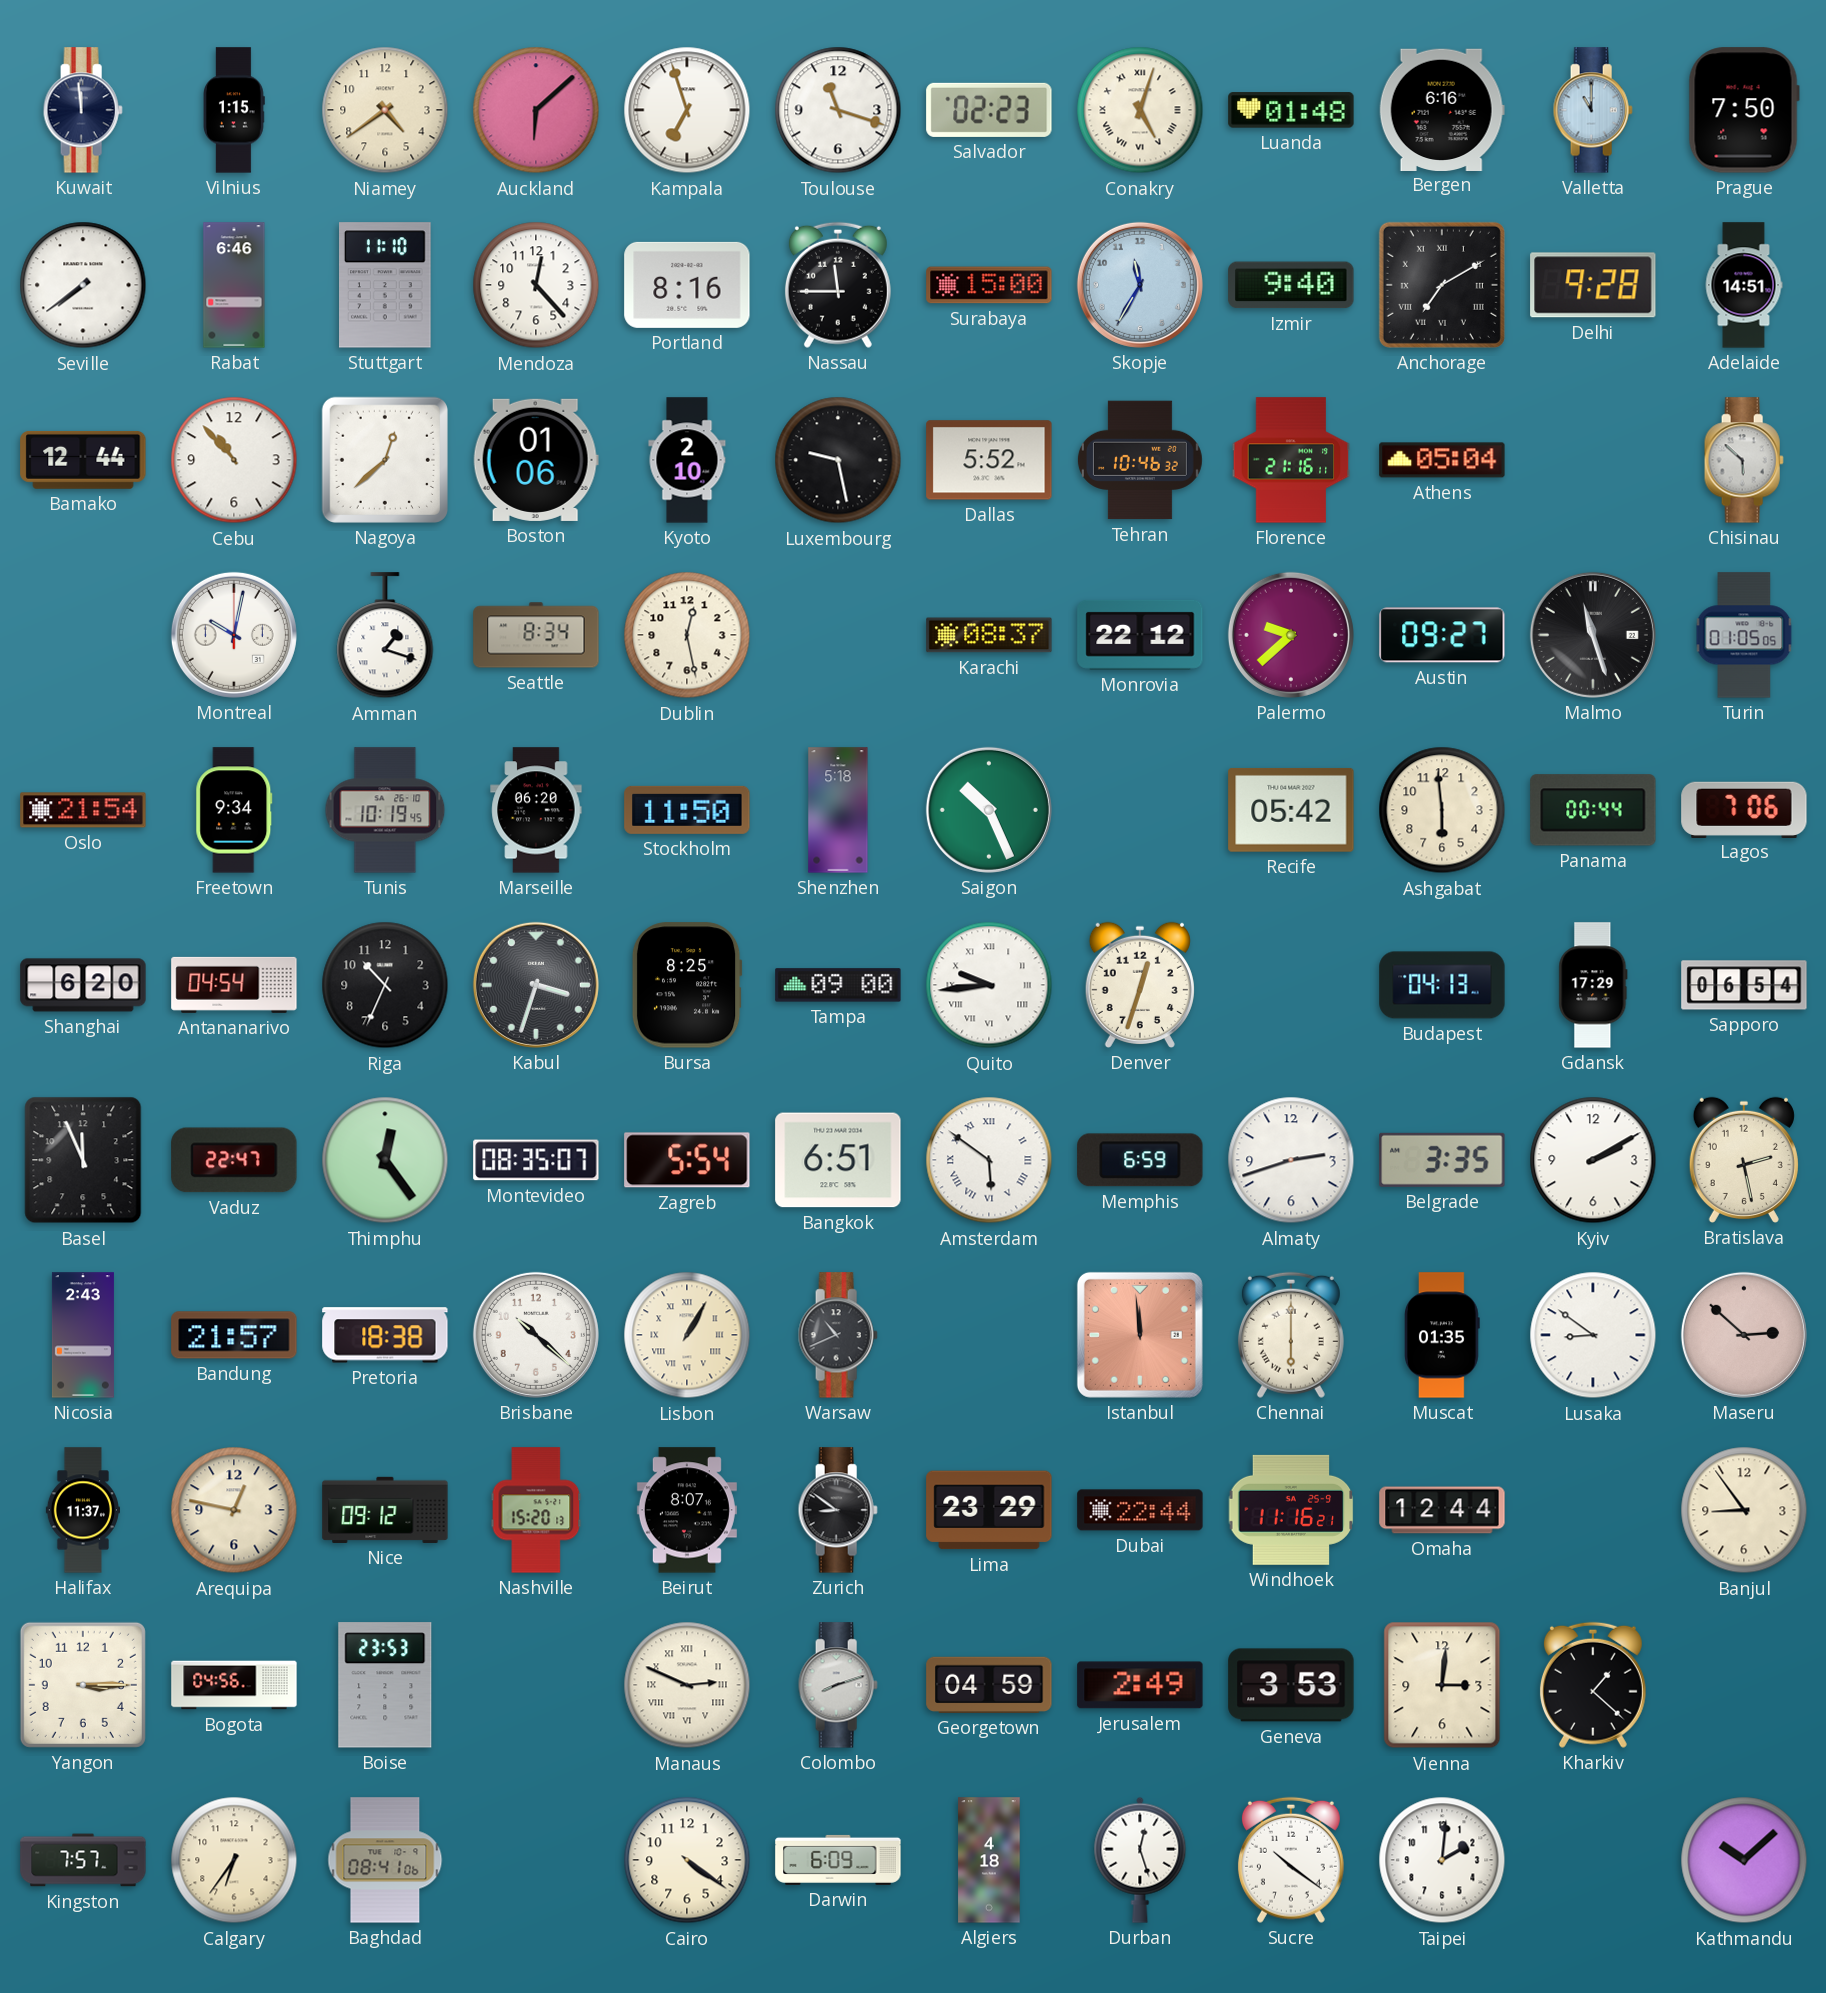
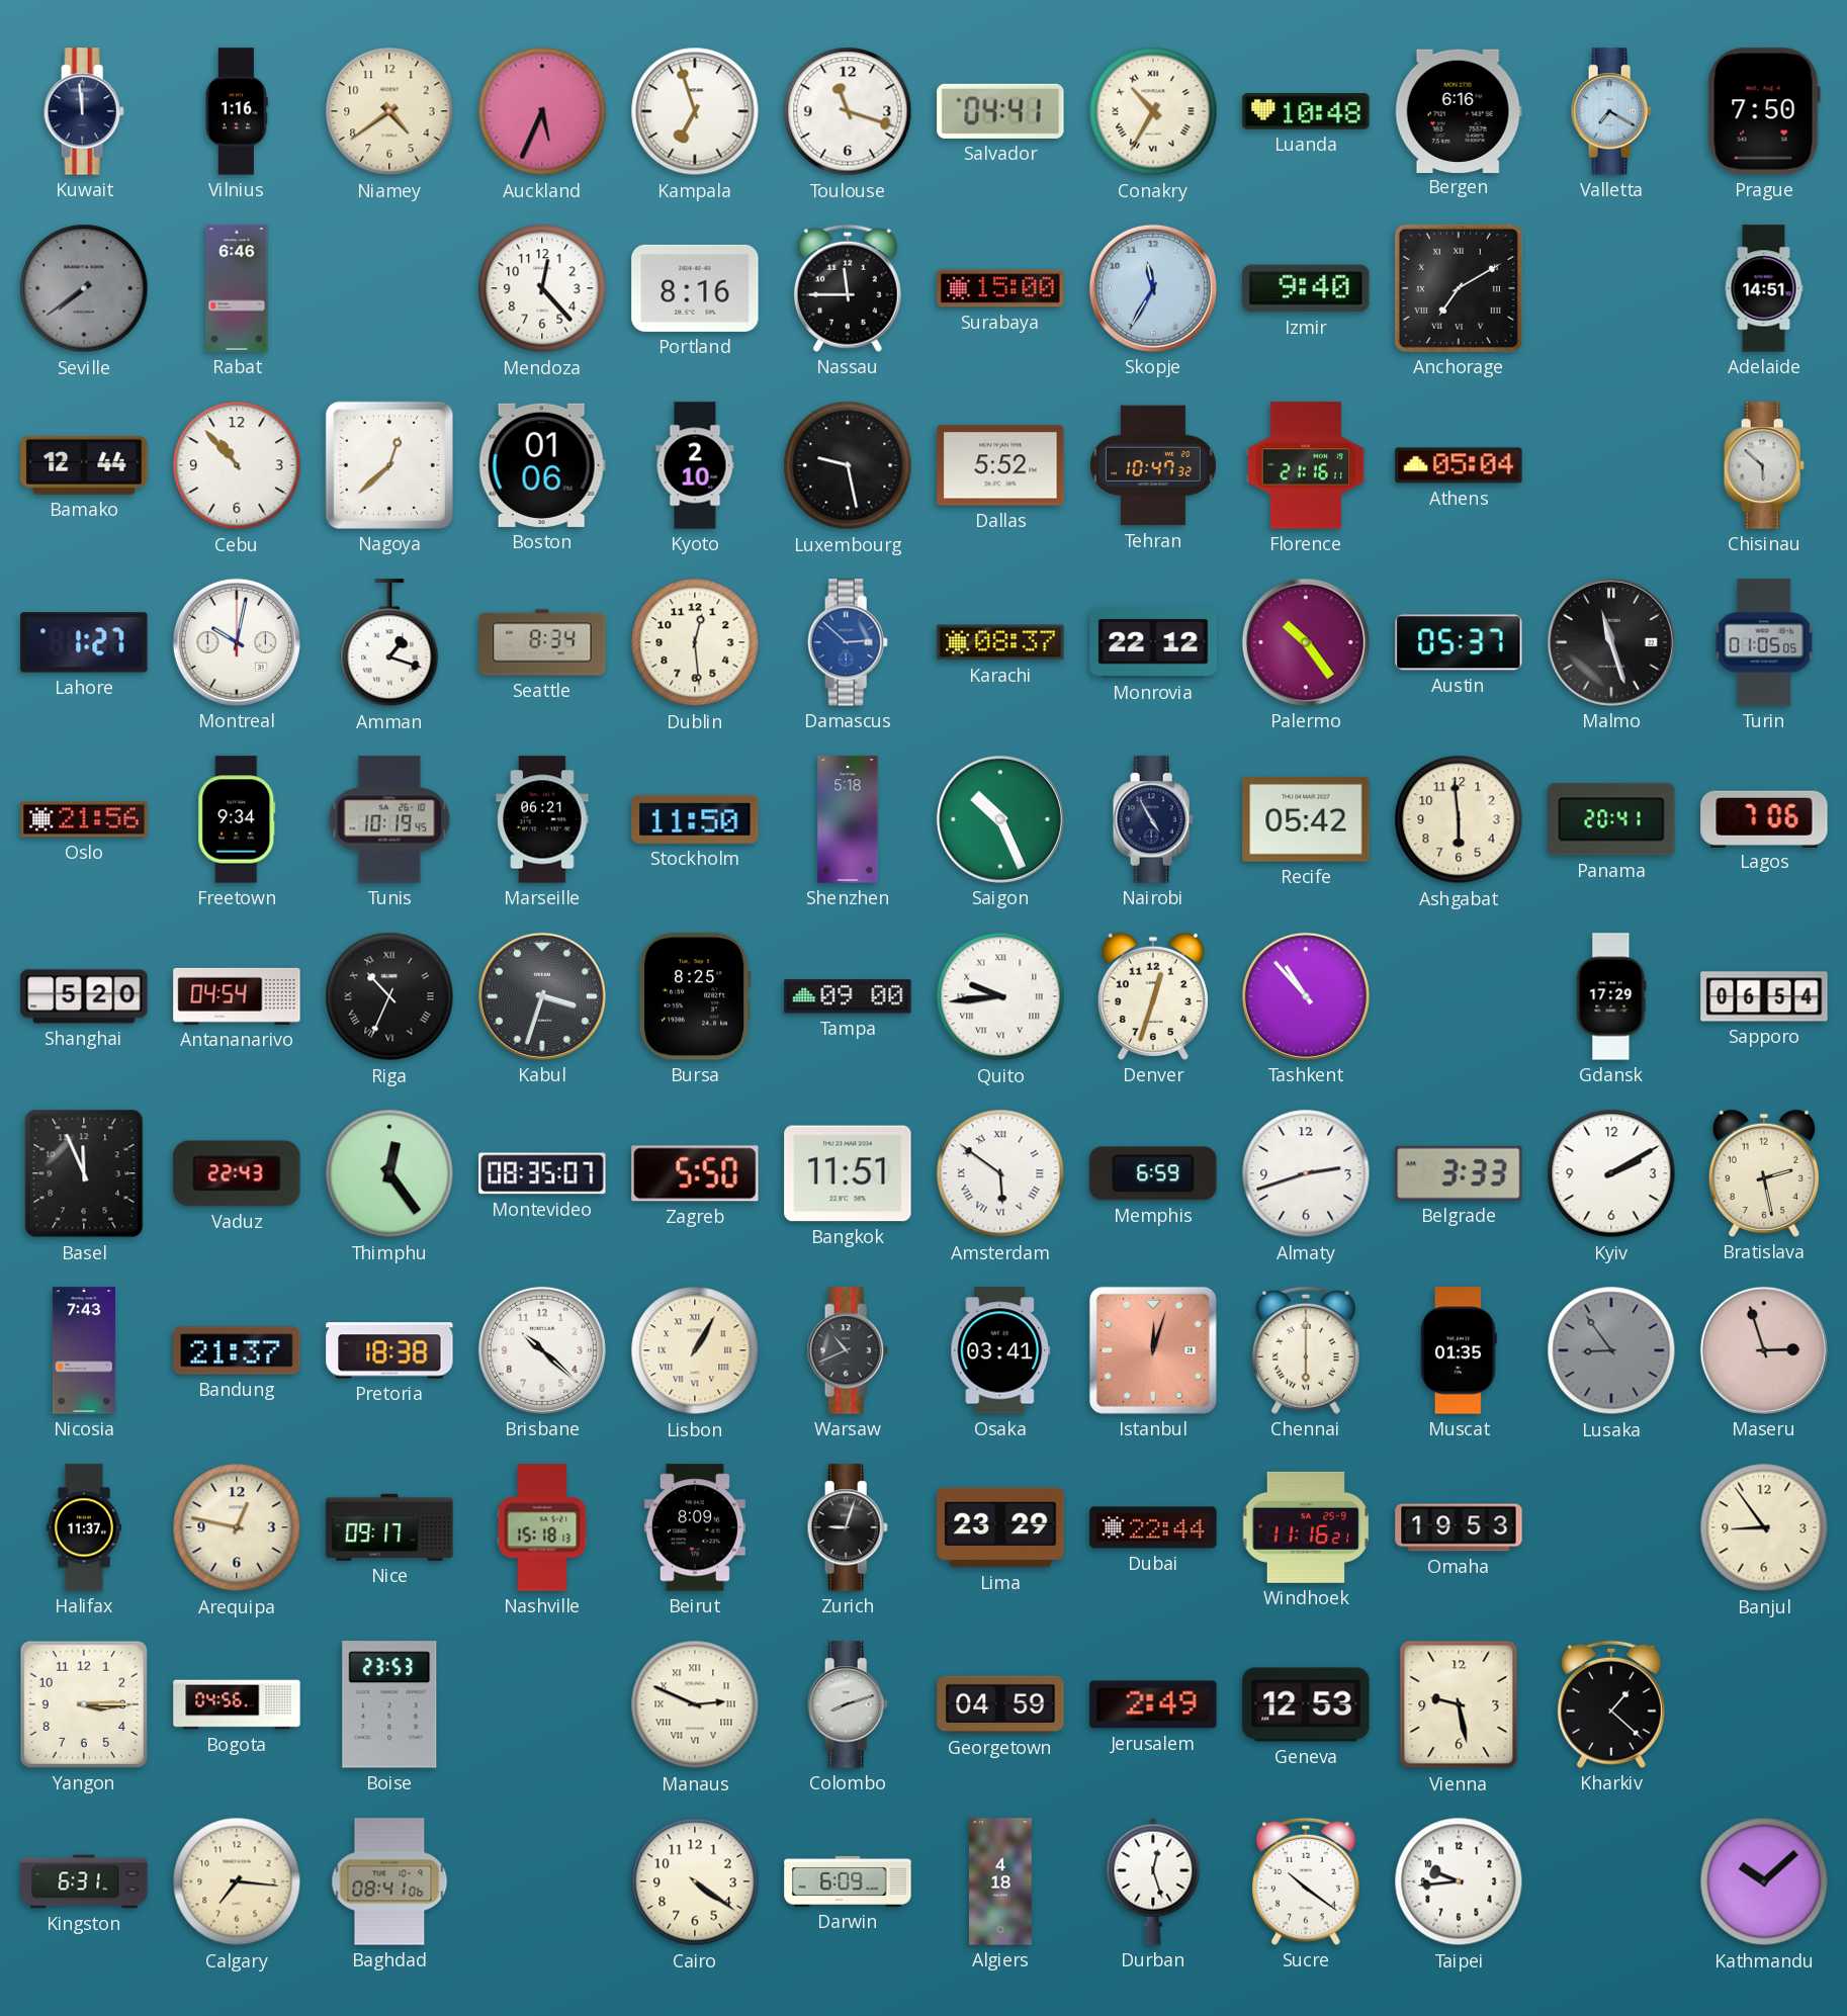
Vilnius: 1:15 -> 1:16 (238, 111)
Auckland: 6:08 -> 5:34 (542, 111)
Salvador: 02:23 -> 04:41 (1000, 111)
Conakry: 5:03 -> 10:35 (1153, 111)
Luanda: 01:48 -> 10:48 (1306, 111)
Valletta: 11:00 -> 7:20 (1611, 111)
Seville dial: white -> grey (84, 288)
Stuttgart: 11:10 -> none (386, 285)
Delhi: 9:28 -> none (1593, 285)
Tehran: 10:46 -> 10:47 (1153, 465)
Lahore: none -> 1:27 (84, 642)
Dublin: 12:28 -> 12:29 (695, 642)
Damascus: none -> 2:52 (848, 642)
Palermo: 9:38 -> 10:24 (1306, 642)
Austin: 09:27 -> 05:37 (1459, 642)
Oslo: 21:54 -> 21:56 (84, 819)
Marseille: 06:20 -> 06:21 (542, 819)
Nairobi: none -> 4:55 (1153, 819)
Panama: 00:44 -> 20:41 (1611, 819)
Shanghai: 6:20 -> 5:20 (84, 996)
Riga numerals: Arabic -> Roman (389, 996)
Tashkent: none -> 10:53 (1306, 996)
Budapest: 04:13 -> none (1442, 985)
Vaduz: 22:47 -> 22:43 (237, 1173)
Zagreb: 5:54 -> 5:50 (695, 1173)
Bangkok: 6:51 -> 11:51 (848, 1173)
Belgrade: 3:35 -> 3:33 (1459, 1173)
Nicosia: 2:43 -> 7:43 (84, 1350)
Bandung: 21:57 -> 21:37 (237, 1350)
Osaka: none -> 03:41 (1000, 1350)
Istanbul: 11:59 -> 12:03 (1153, 1350)
Lusaka: 8:51 -> 8:54 (1611, 1350)
Lusaka dial: white -> grey (1611, 1350)
Maseru: 2:52 -> 2:57 (1764, 1350)
Nice: 09:12 -> 09:17 (389, 1527)
Nashville: 15:20 -> 15:18 (542, 1527)
Beirut: 8:07 -> 8:09 (695, 1527)
Zurich: 8:51 -> 9:03 (848, 1527)
Omaha: 12:44 -> 19:53 (1459, 1527)
Geneva: 3:53 -> 12:53 (1306, 1704)
Vienna: 3:01 -> 9:28 (1459, 1704)
Kingston: 7:57 -> 6:31 (84, 1881)
Calgary: 6:36 -> 7:16 (237, 1881)
Taipei: 2:01 -> 9:44 (1459, 1881)
